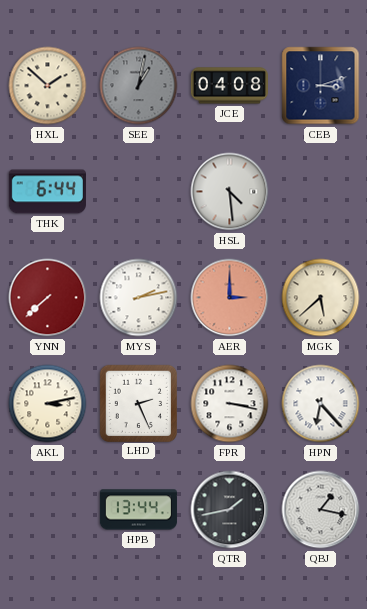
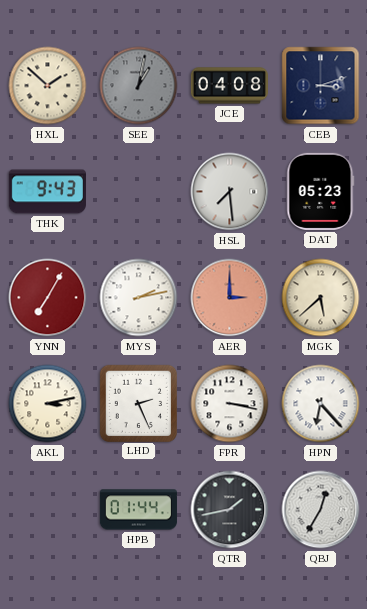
THK: 6:44 -> 9:43 (47, 192)
HSL: 4:29 -> 7:29 (230, 192)
DAT: none -> 05:23 (321, 191)
YNN: 7:38 -> 7:05 (48, 298)
HPB: 13:44 -> 01:44 (138, 510)
QBJ: 1:17 -> 12:35 (321, 510)
